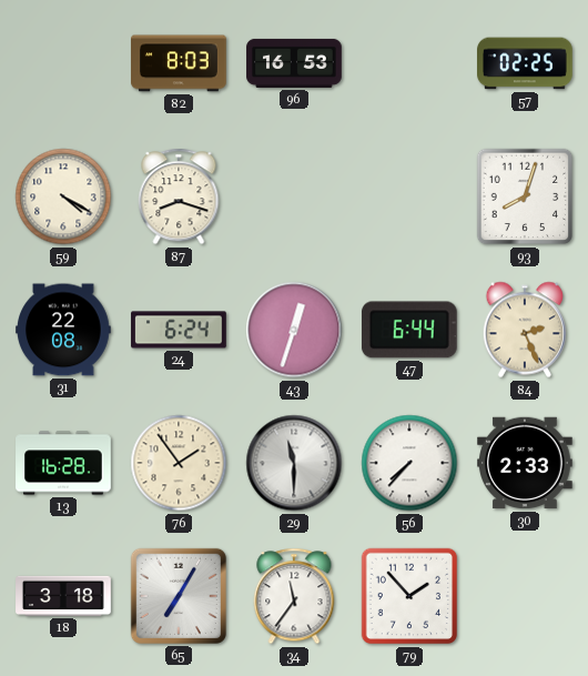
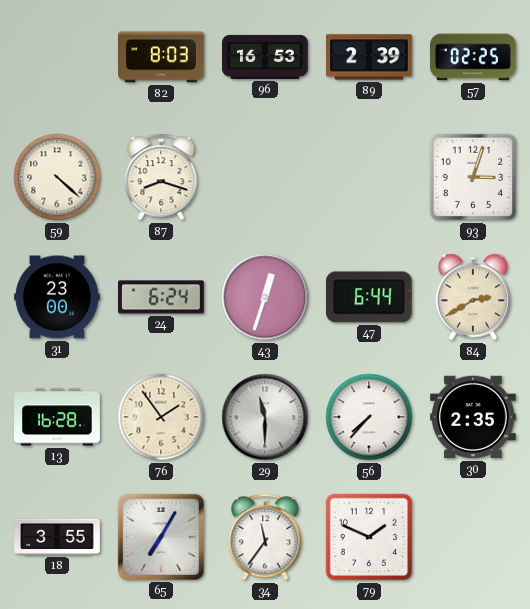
89: none -> 2:39 (370, 57)
59: 4:20 -> 4:22 (57, 177)
93: 8:03 -> 3:03 (473, 177)
31: 22:08 -> 23:00 (57, 297)
84: 2:26 -> 2:40 (472, 297)
30: 2:33 -> 2:35 (474, 417)
18: 3:18 -> 3:55 (57, 537)
79: 1:53 -> 1:49 (369, 537)
